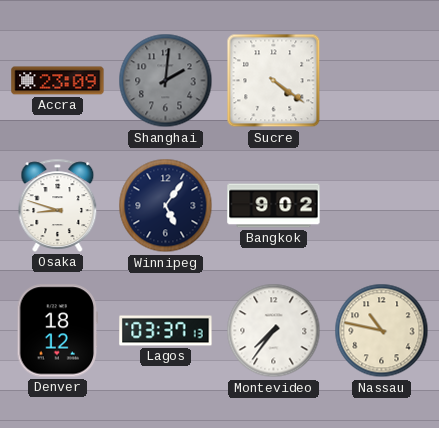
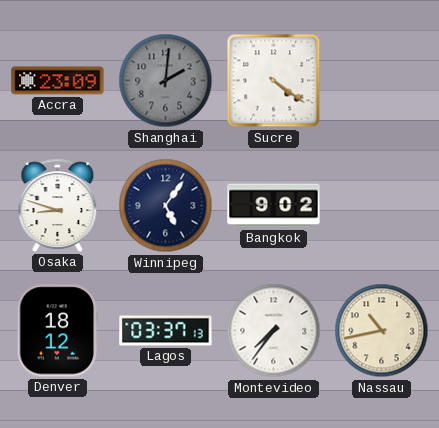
Nassau: 10:47 -> 10:43 (382, 331)
